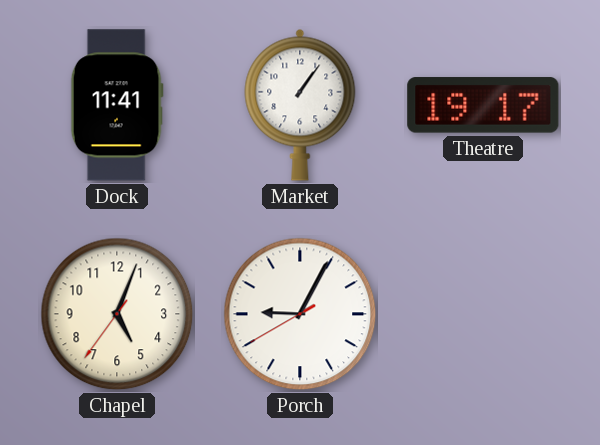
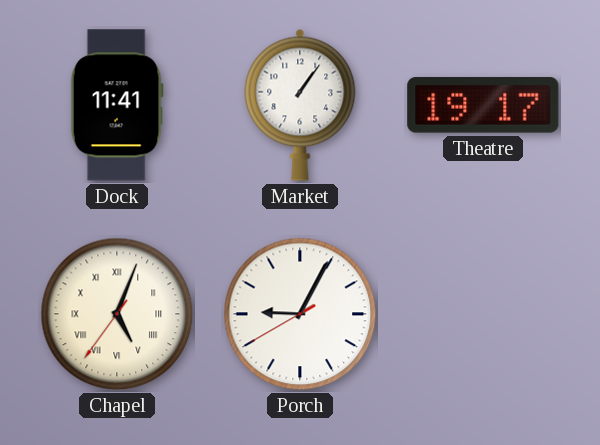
Chapel numerals: Arabic -> Roman (117, 314)
